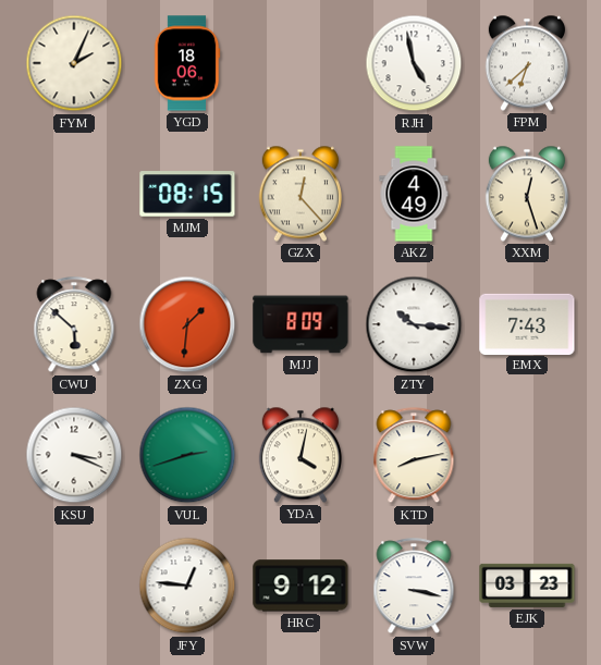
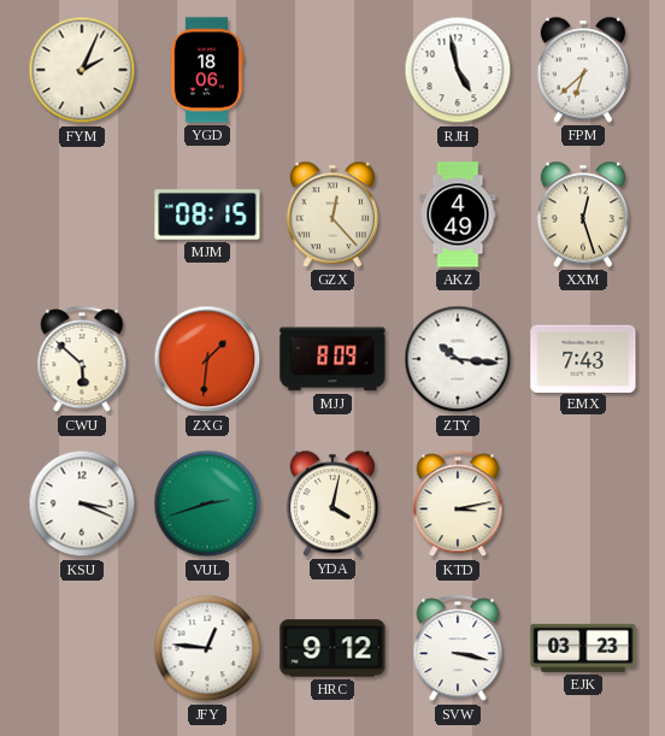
KTD: 8:13 -> 3:13 (458, 505)
